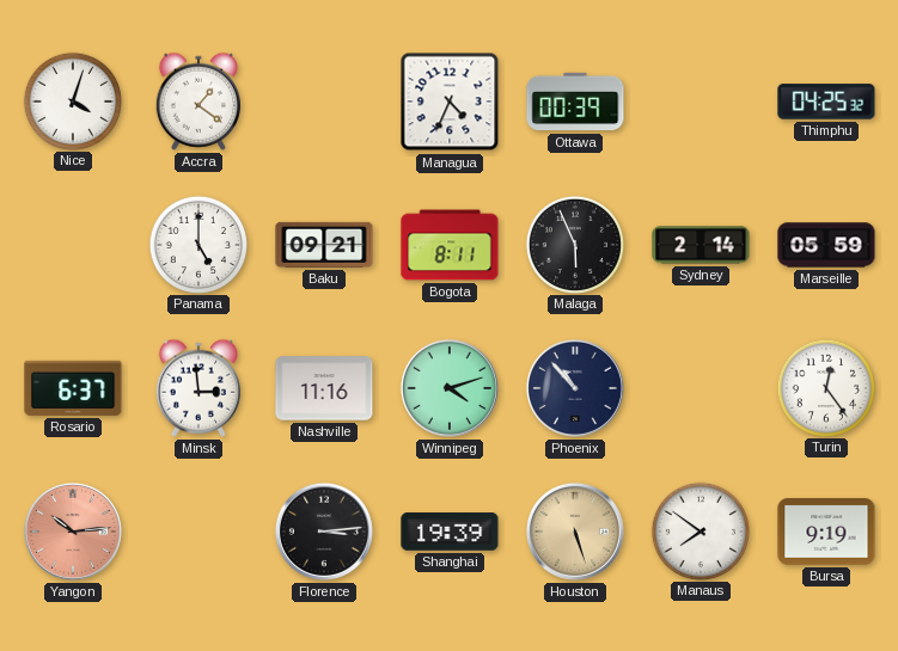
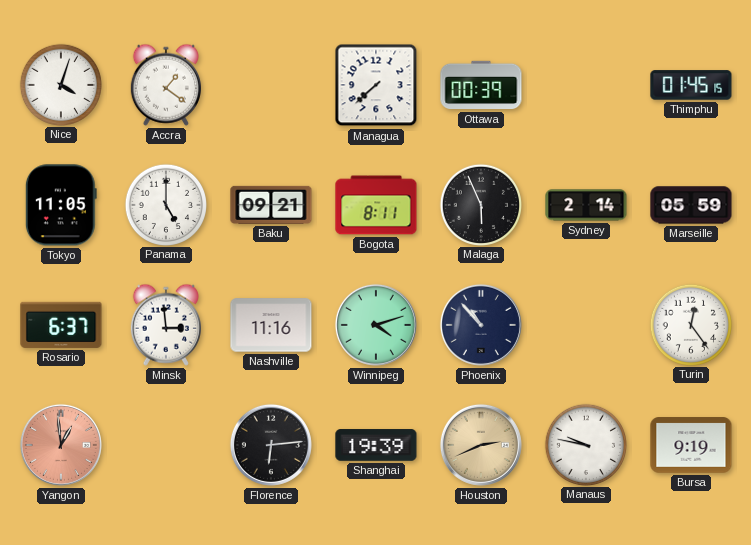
Managua: 4:34 -> 7:38 (376, 85)
Thimphu: 04:25 -> 01:45 (691, 85)
Tokyo: none -> 11:05 (61, 205)
Yangon: 10:14 -> 12:59 (61, 445)
Florence: 3:14 -> 6:14 (271, 445)
Houston: 5:27 -> 2:41 (481, 445)
Manaus: 7:51 -> 9:47 (585, 444)
